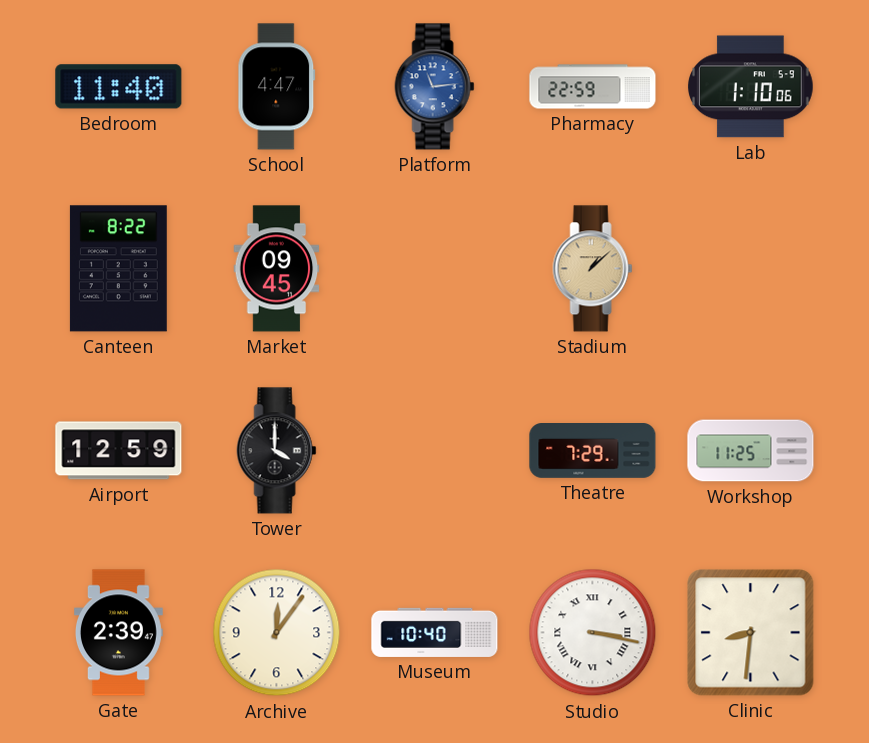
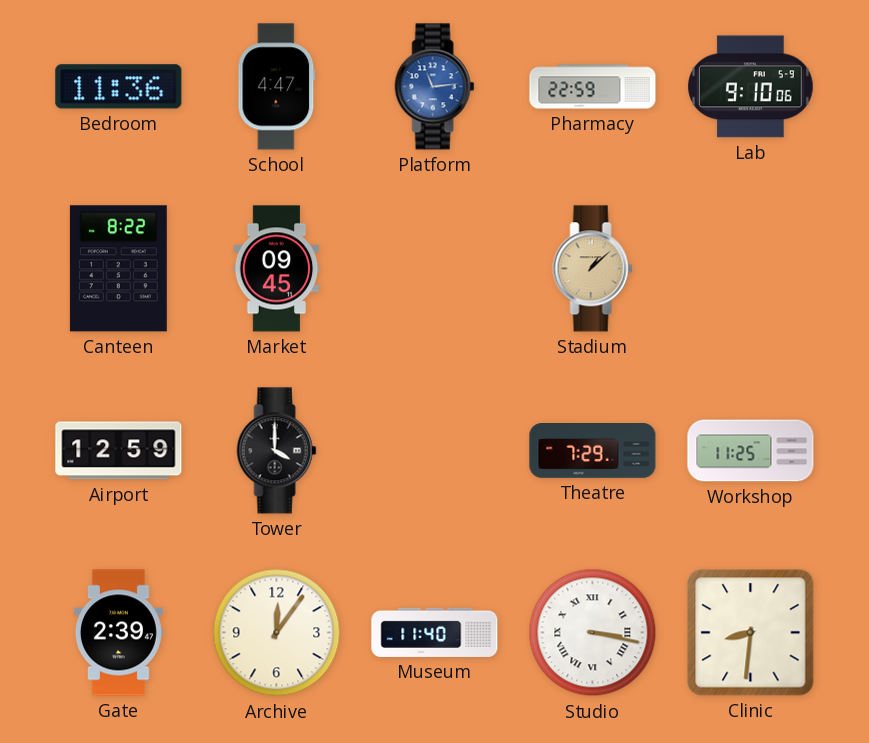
Bedroom: 11:40 -> 11:36 (119, 87)
Lab: 1:10 -> 9:10 (751, 87)
Museum: 10:40 -> 11:40 (435, 632)
